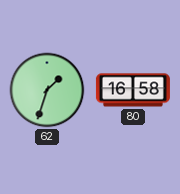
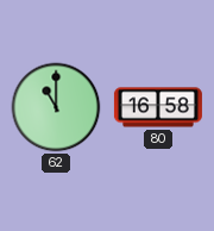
62: 1:33 -> 11:00 (56, 107)
